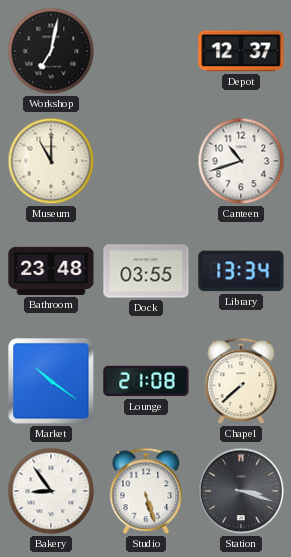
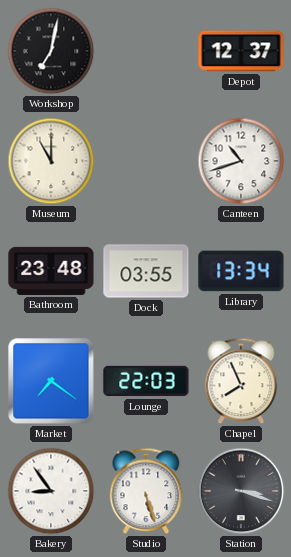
Market: 10:21 -> 7:21 (51, 381)
Lounge: 21:08 -> 22:03 (146, 381)
Chapel: 7:38 -> 7:56 (241, 381)
